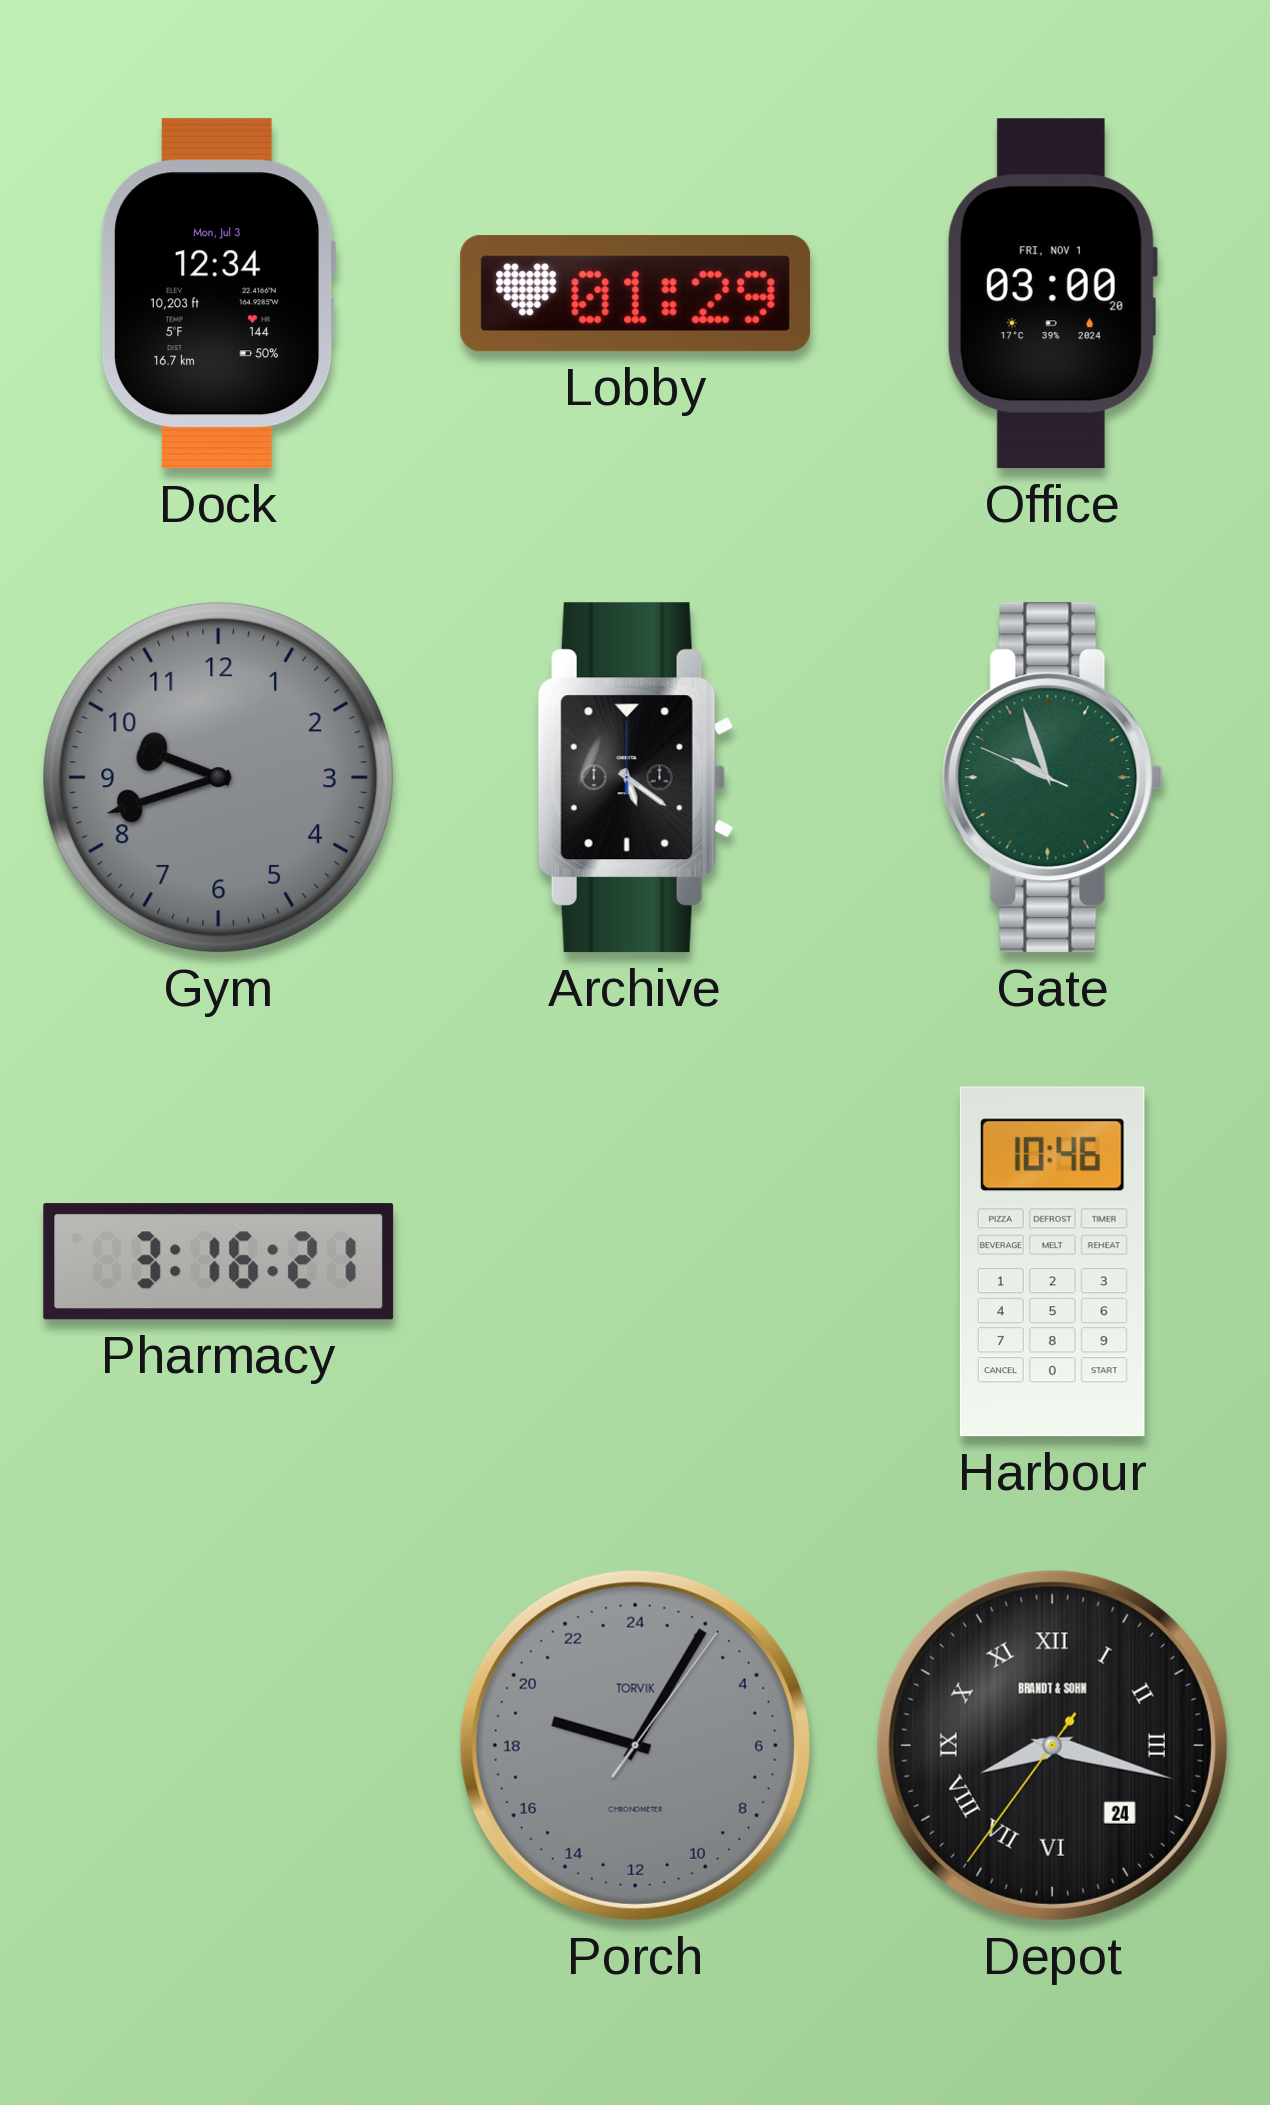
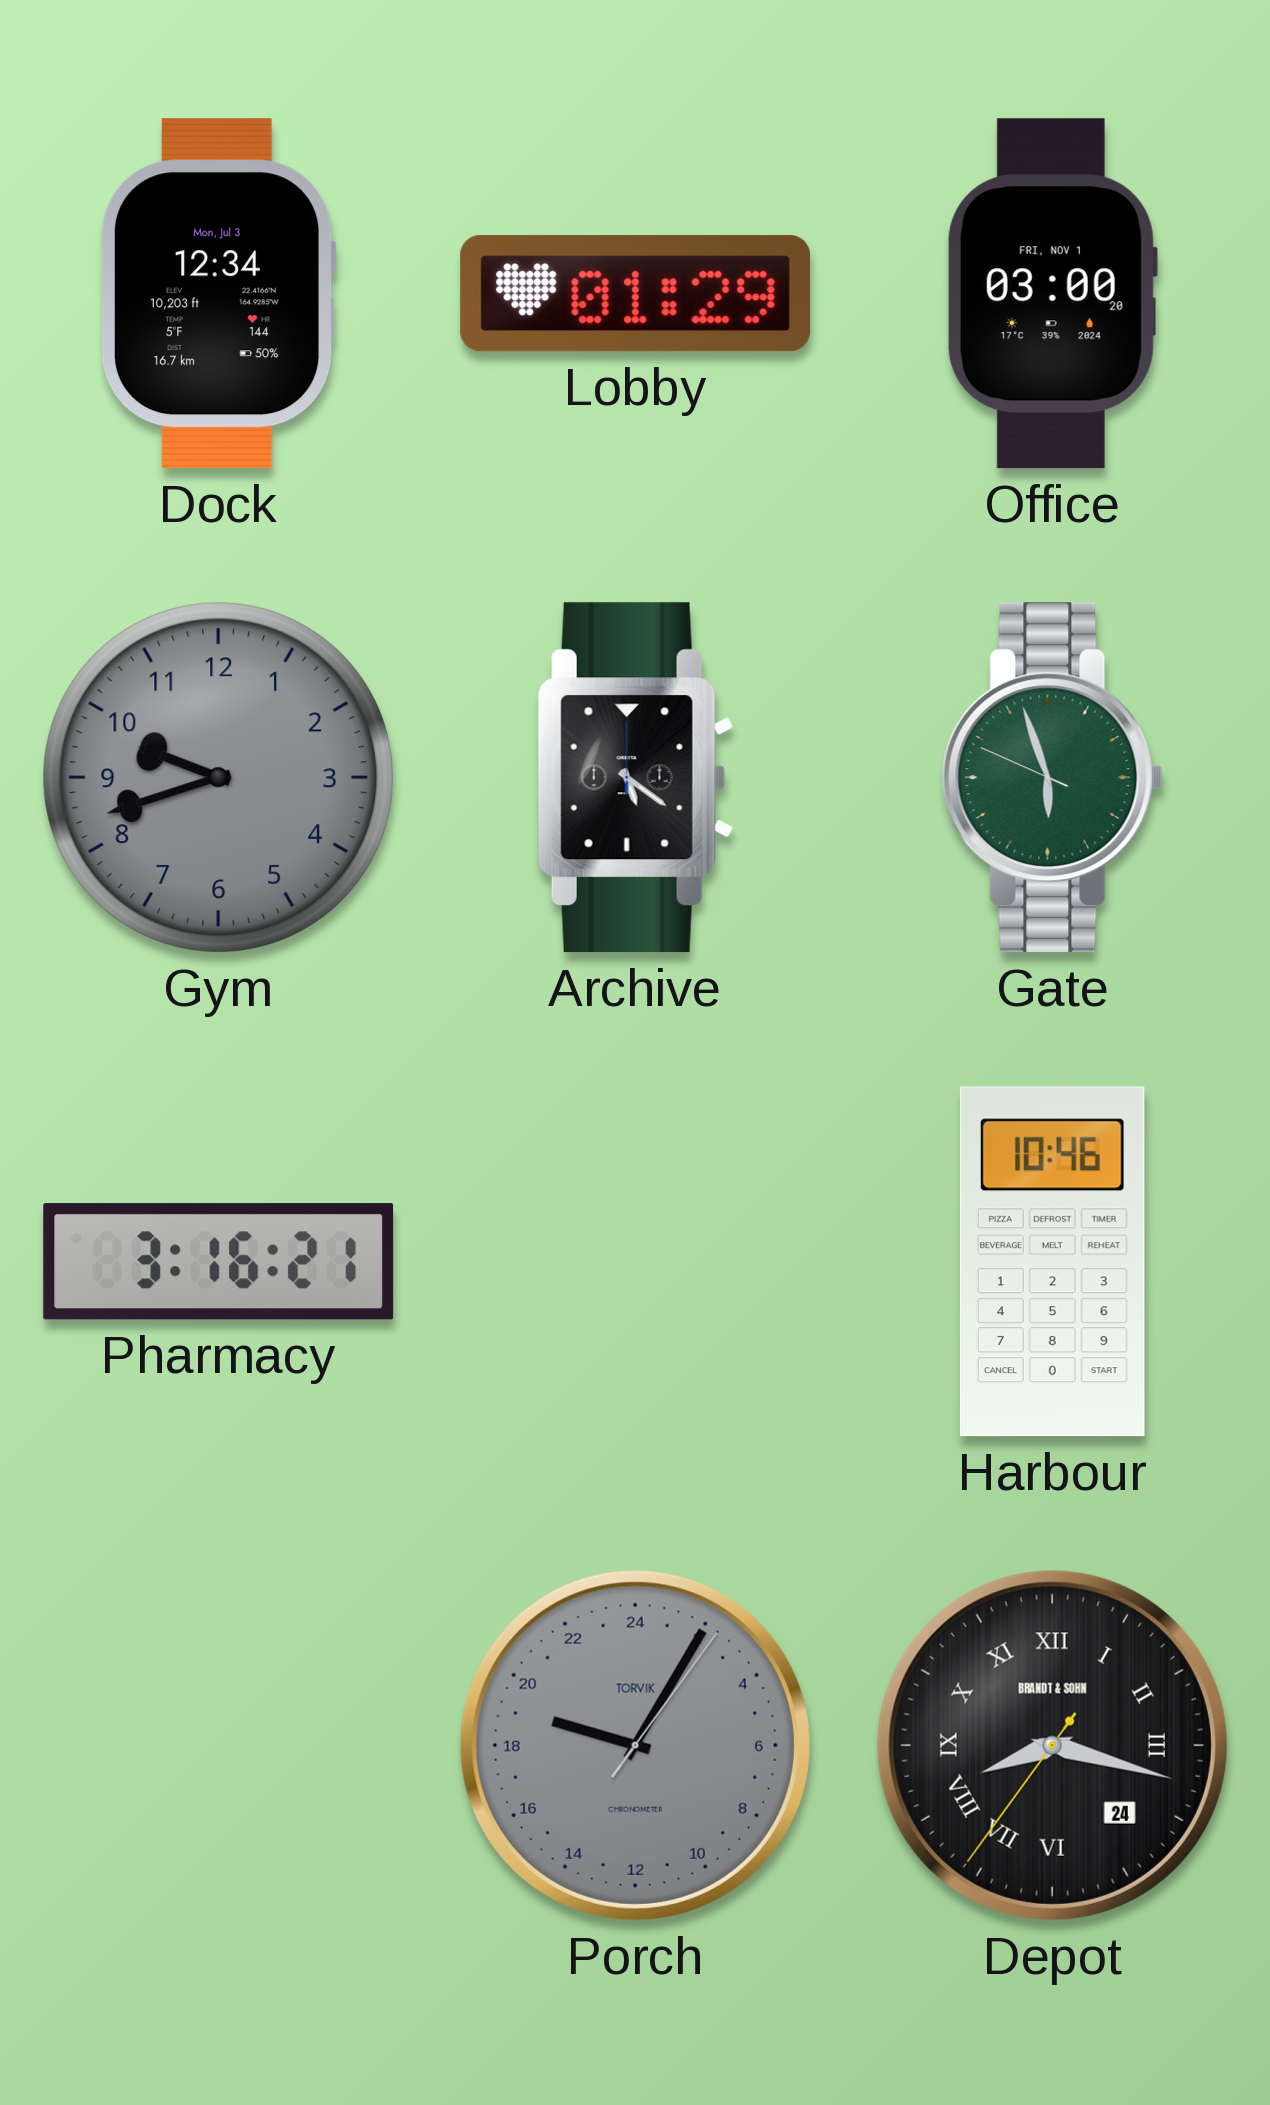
Gate: 9:56 -> 5:56 (1052, 778)
